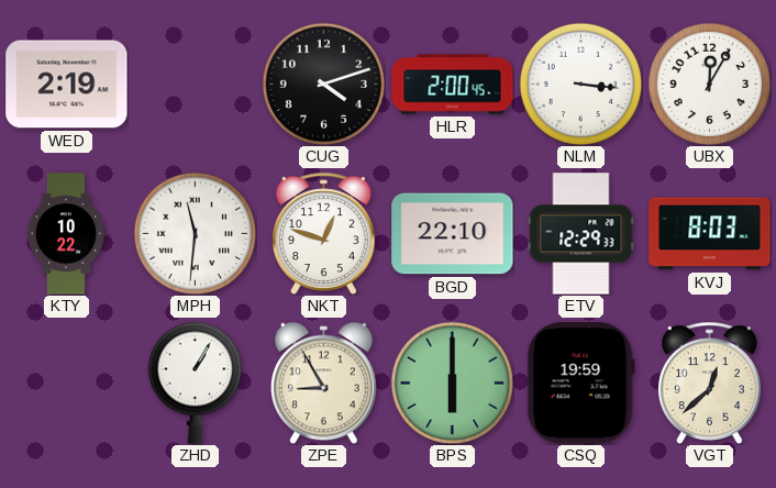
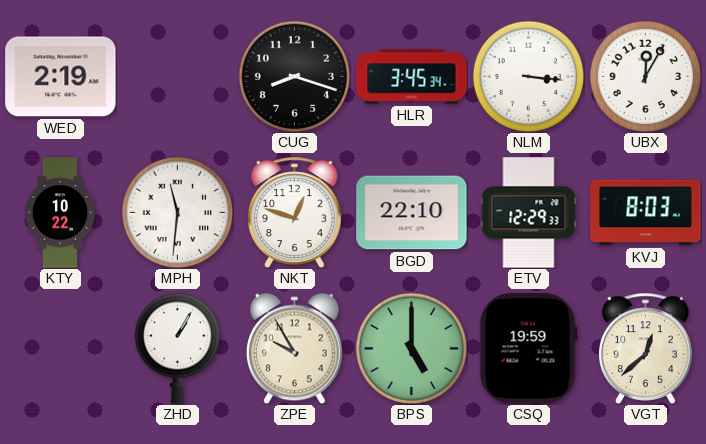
CUG: 4:12 -> 8:18 (294, 76)
HLR: 2:00 -> 3:45 (412, 77)
ZPE: 8:55 -> 9:55 (295, 348)
BPS: 6:00 -> 5:00 (411, 348)
